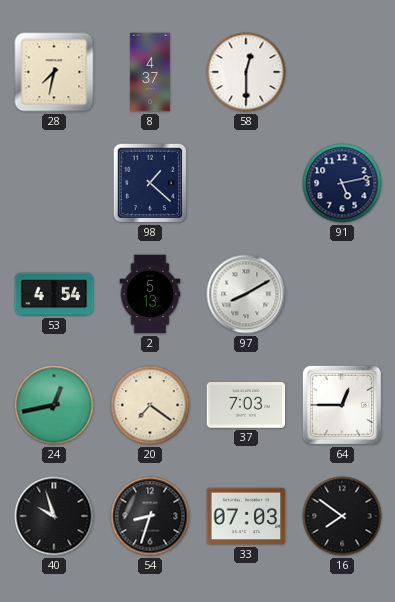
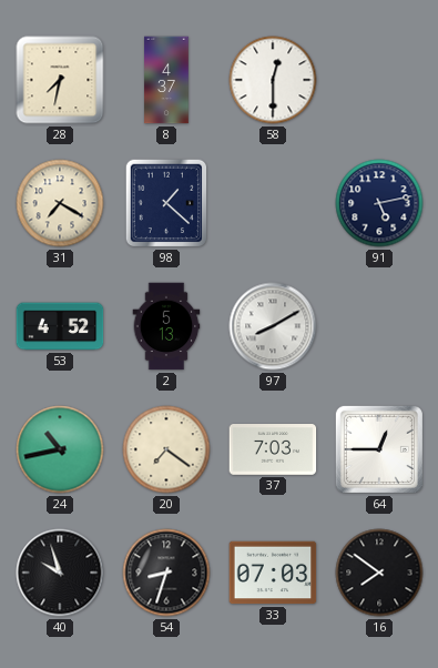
31: none -> 7:20 (60, 203)
53: 4:54 -> 4:52 (60, 326)
24: 12:43 -> 10:43 (60, 449)
